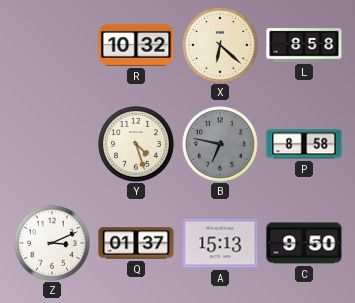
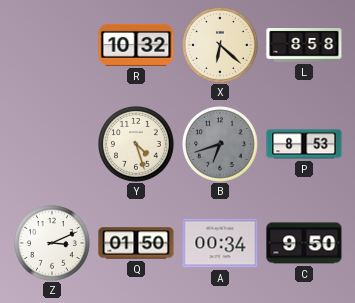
B: 6:47 -> 6:42 (221, 145)
P: 8:58 -> 8:53 (304, 144)
Q: 01:37 -> 01:50 (136, 243)
A: 15:13 -> 00:34 (220, 243)
